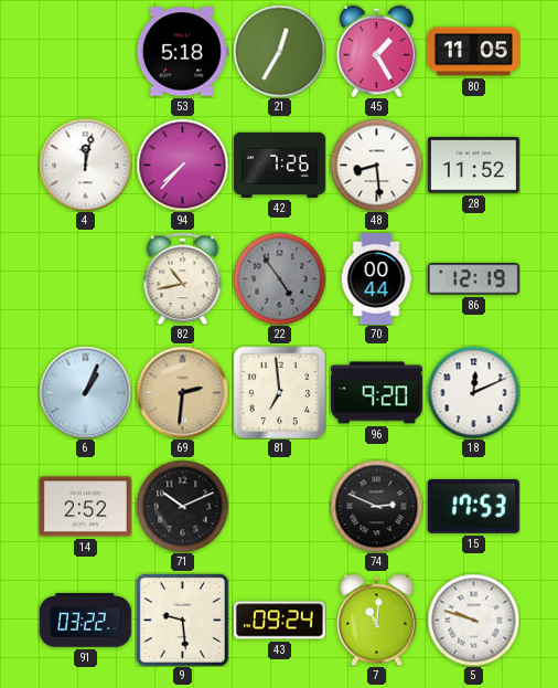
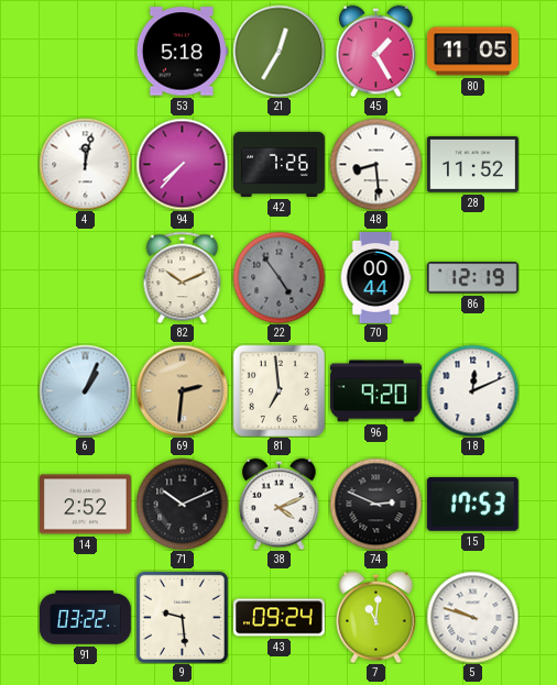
82: 10:43 -> 10:11 (183, 277)
38: none -> 4:11 (280, 504)
